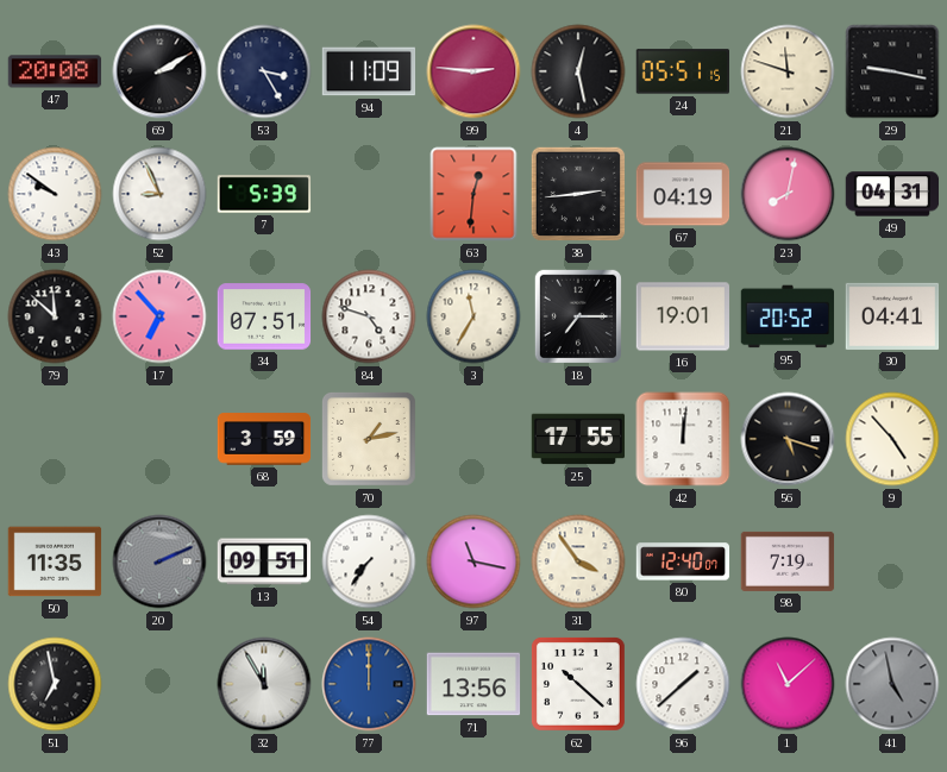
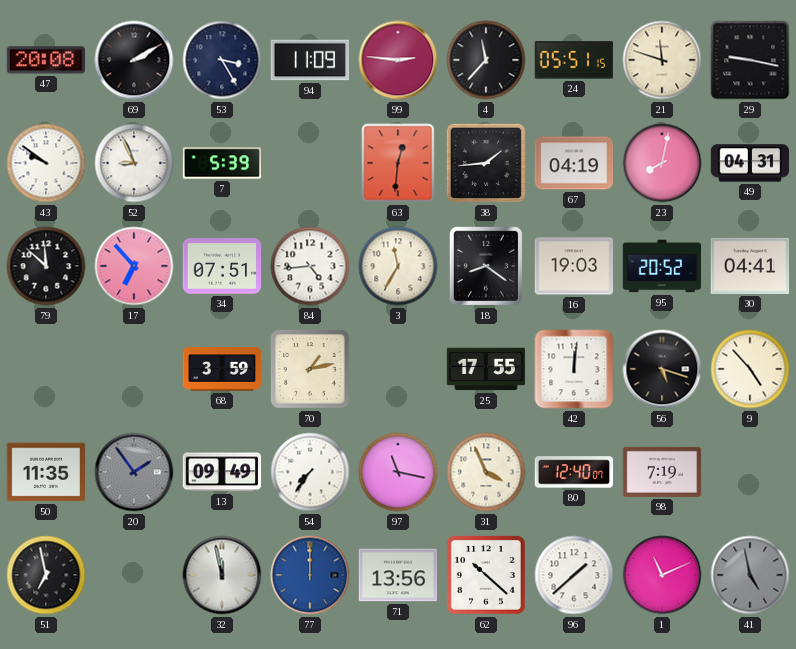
4: 12:28 -> 11:37 (486, 60)
38: 2:44 -> 1:44 (486, 163)
84: 4:48 -> 4:44 (310, 266)
18: 7:15 -> 8:21 (486, 266)
16: 19:01 -> 19:03 (574, 266)
20: 2:11 -> 1:54 (134, 472)
13: 09:51 -> 09:49 (222, 472)
31: 3:54 -> 3:56 (486, 472)
32: 11:55 -> 11:58 (222, 575)
1: 11:08 -> 11:11 (662, 575)
